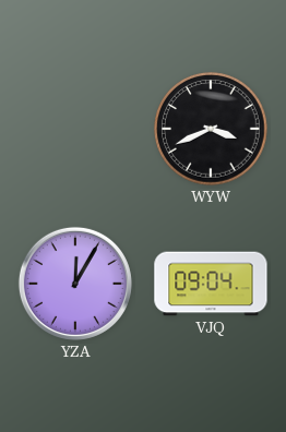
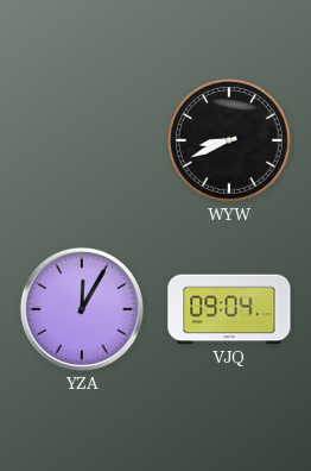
WYW: 3:41 -> 8:41 (229, 140)
